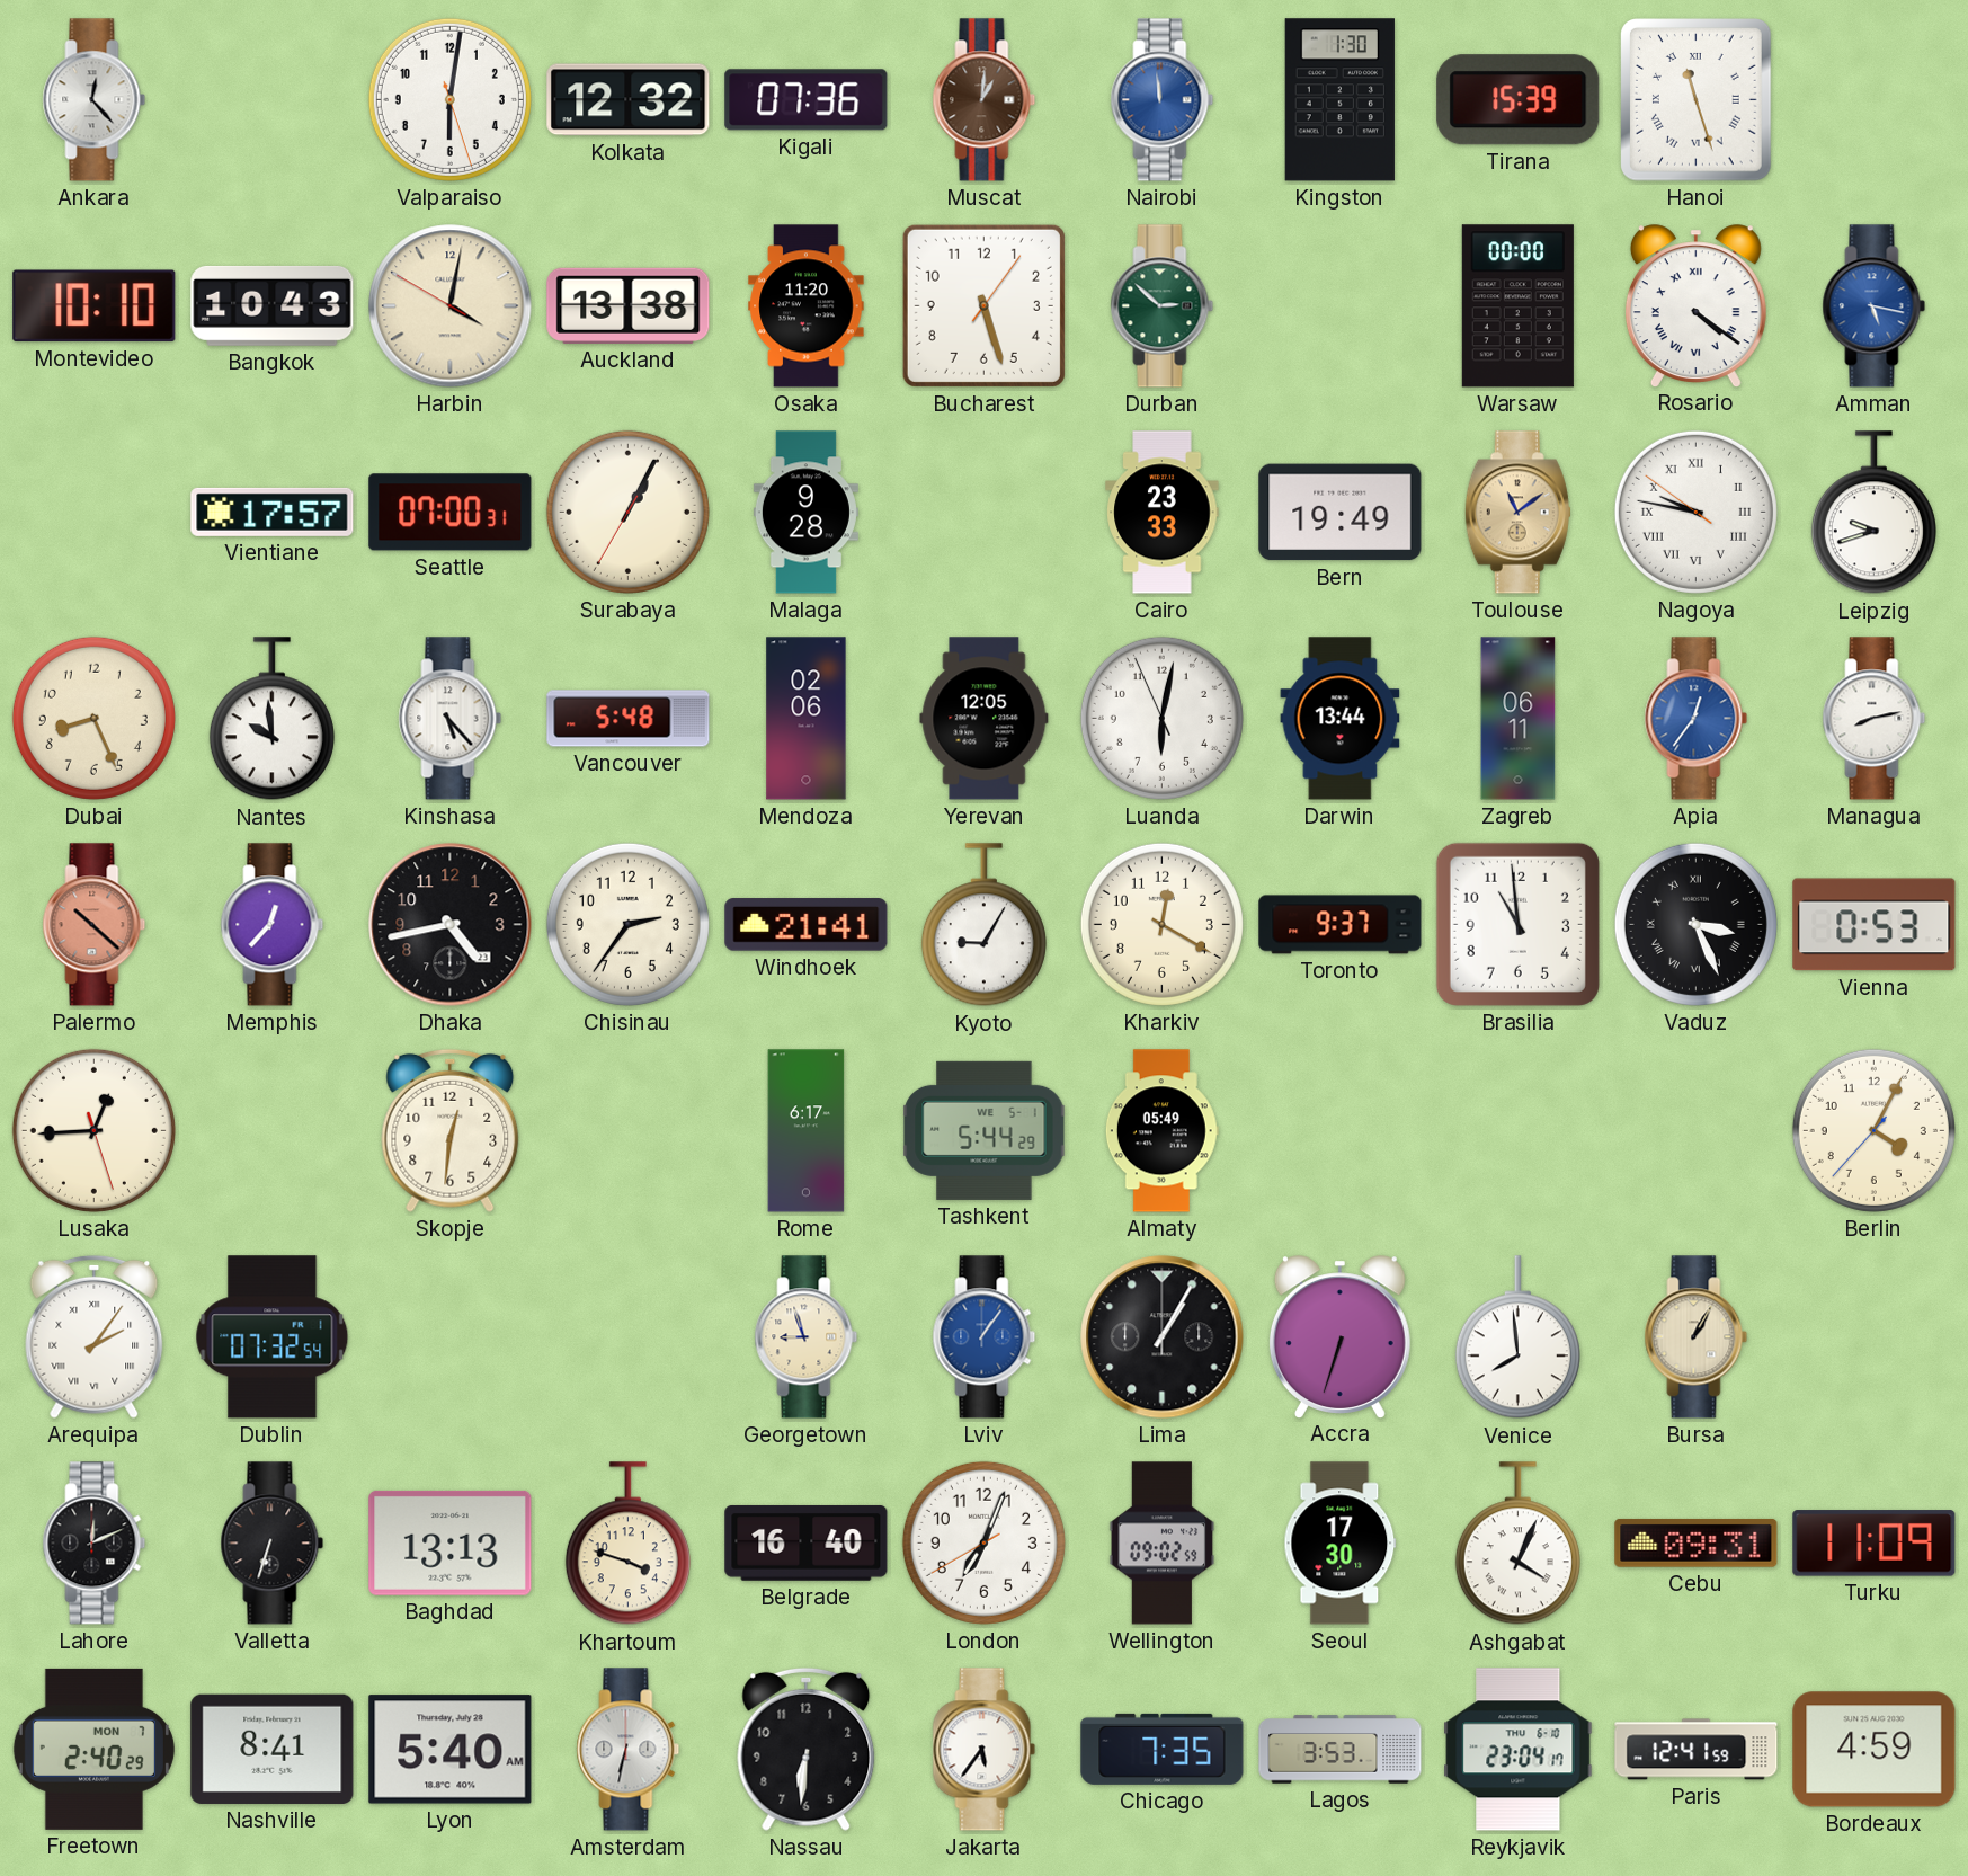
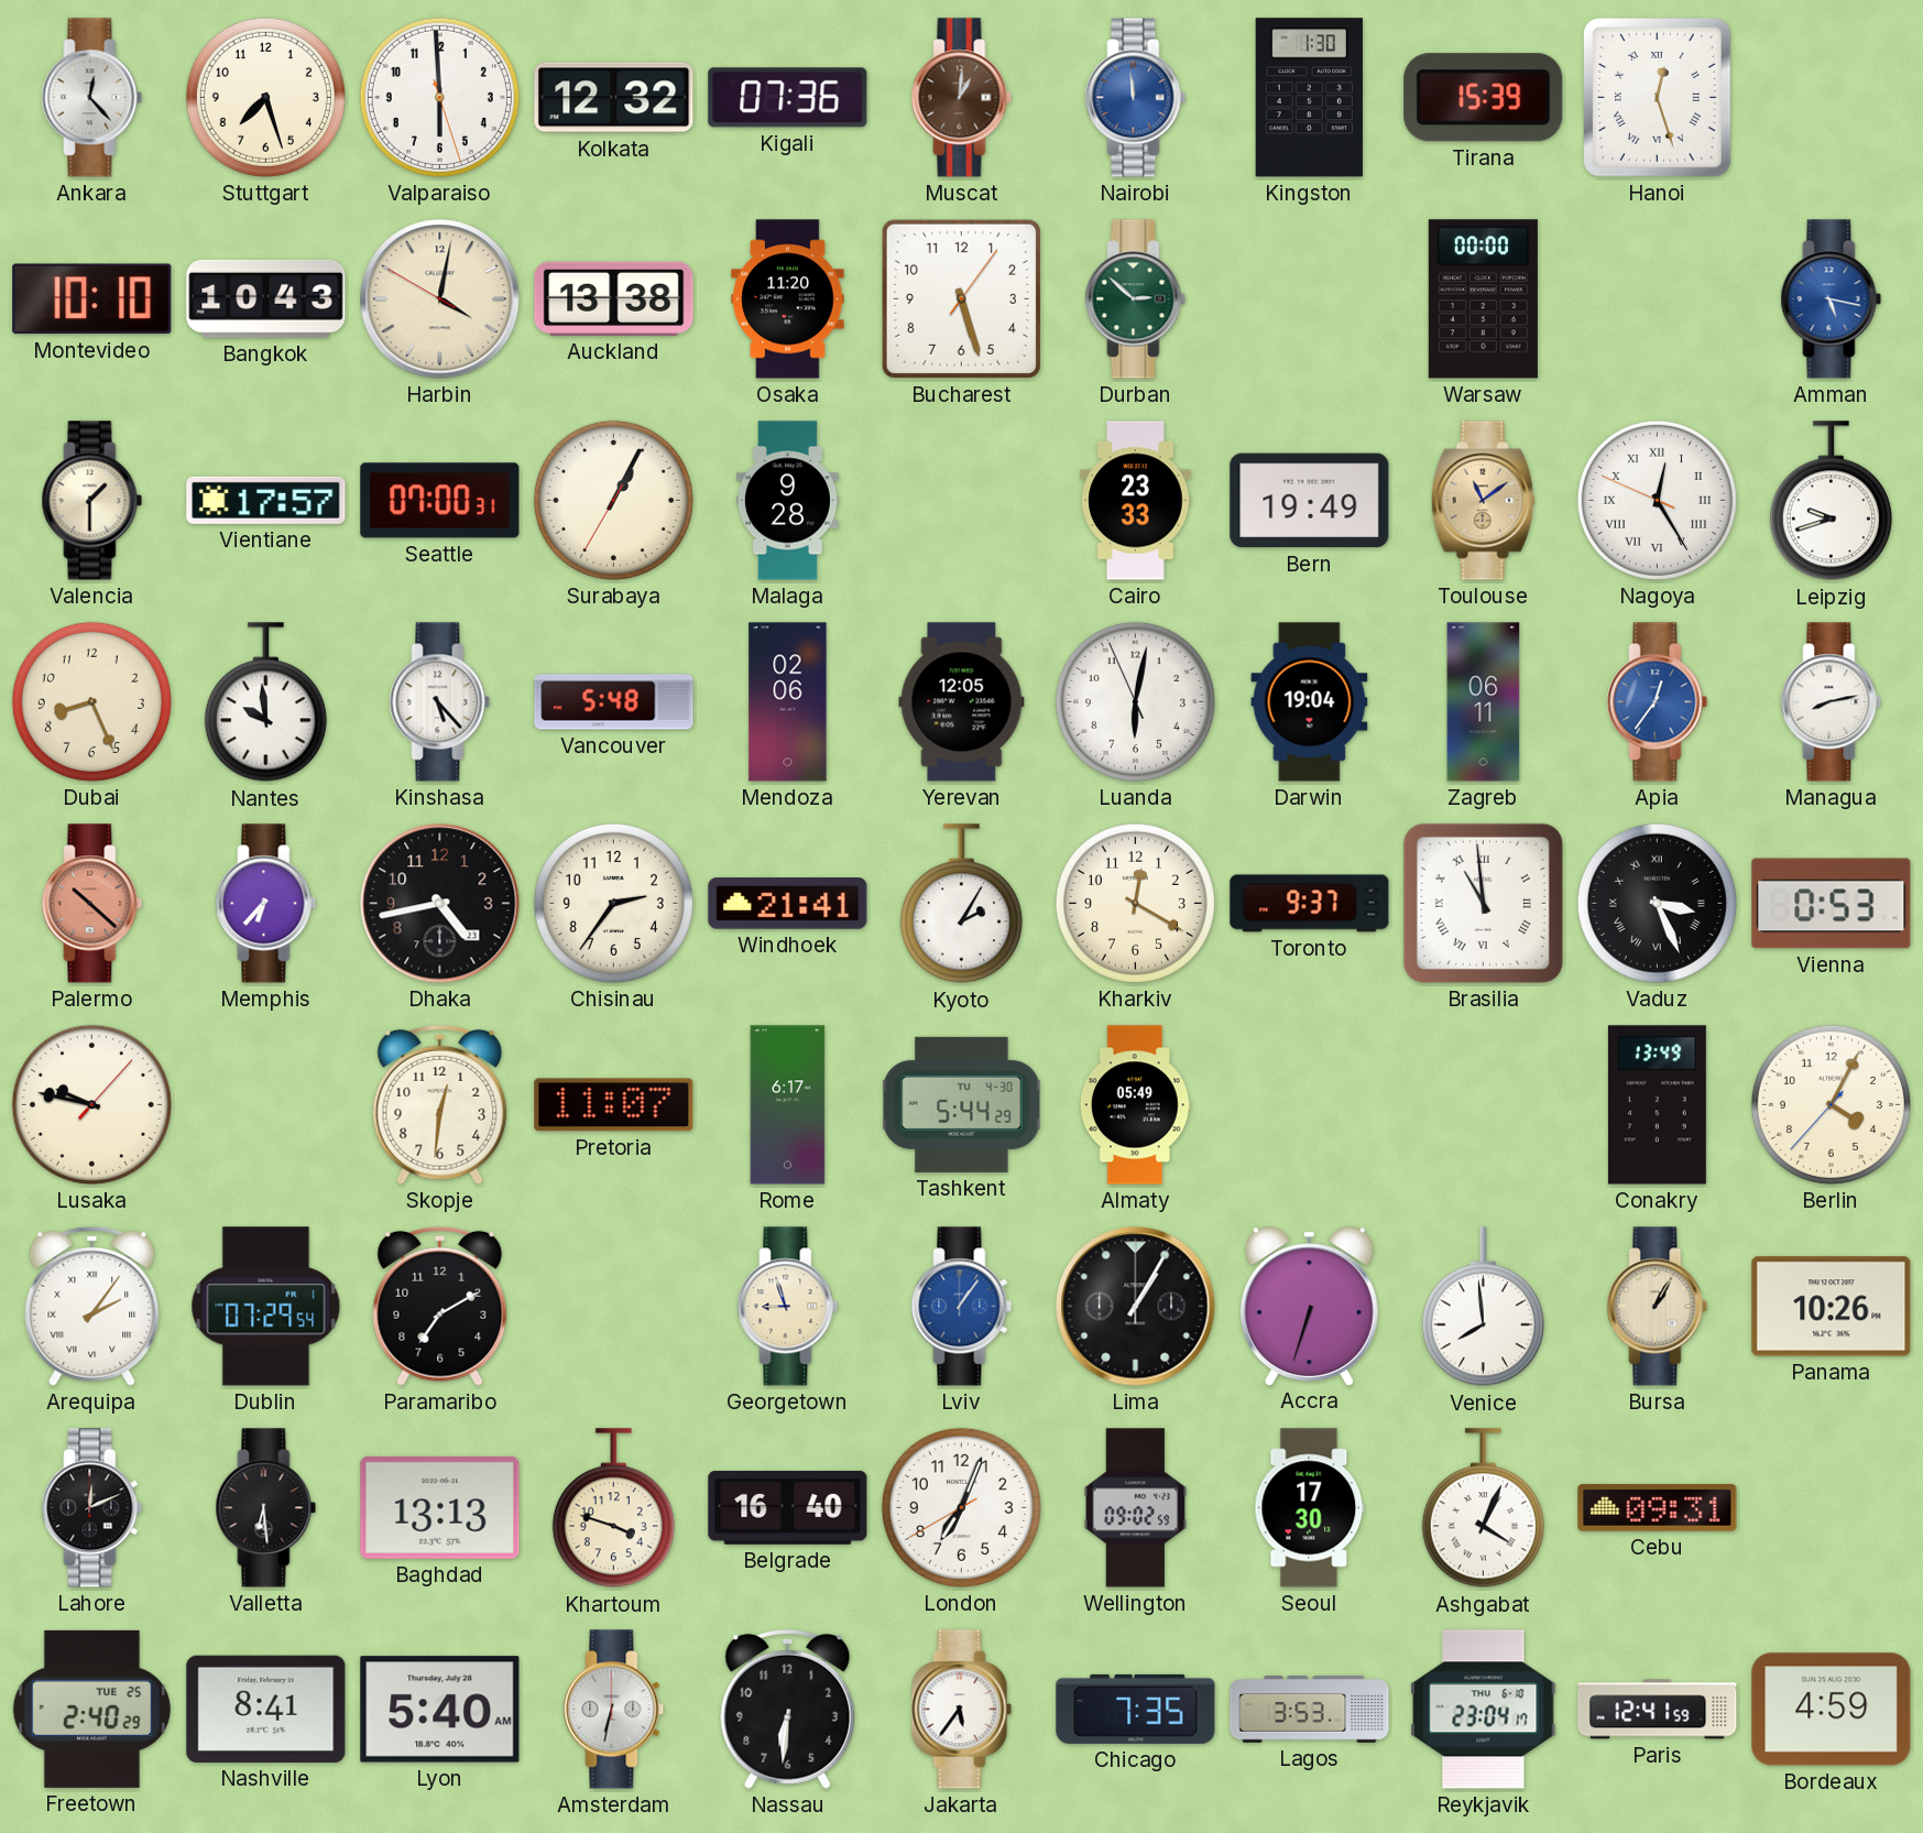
Stuttgart: none -> 7:27 (265, 97)
Valparaiso: 6:01 -> 5:59 (439, 97)
Hanoi: 11:27 -> 12:27 (1658, 98)
Rosario: 4:21 -> none (1695, 305)
Valencia: none -> 1:30 (92, 501)
Nagoya: 9:46 -> 12:24 (1657, 500)
Darwin: 13:44 -> 19:04 (1310, 702)
Memphis: 12:37 -> 6:37 (266, 904)
Kyoto: 9:05 -> 2:05 (961, 904)
Brasilia numerals: Arabic -> Roman (1483, 903)
Lusaka: 12:44 -> 9:47 (91, 1104)
Pretoria: none -> 11:07 (614, 1105)
Tashkent date: WE 5-1 -> TU 4-30 (962, 1104)
Conakry: none -> 13:49 (1657, 1105)
Dublin: 07:32 -> 07:29 (266, 1307)
Paramaribo: none -> 7:10 (440, 1306)
Panama: none -> 10:26 (1832, 1307)
Valletta: 6:33 -> 6:29 (266, 1508)
Turku: 11:09 -> none (1875, 1544)
Freetown date: MON 7 -> TUE 25 (91, 1709)
